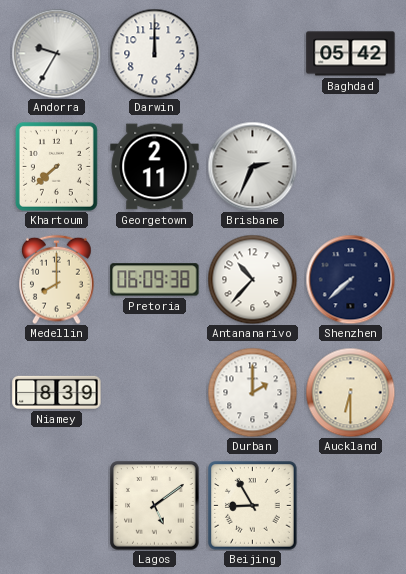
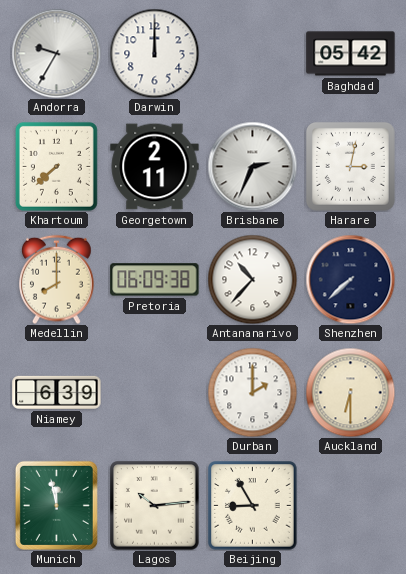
Harare: none -> 3:02 (350, 166)
Niamey: 8:39 -> 6:39 (57, 392)
Munich: none -> 11:58 (56, 505)
Lagos: 5:09 -> 10:14 (155, 506)
